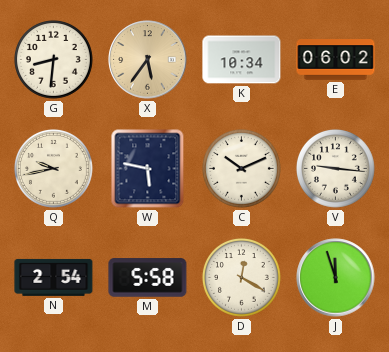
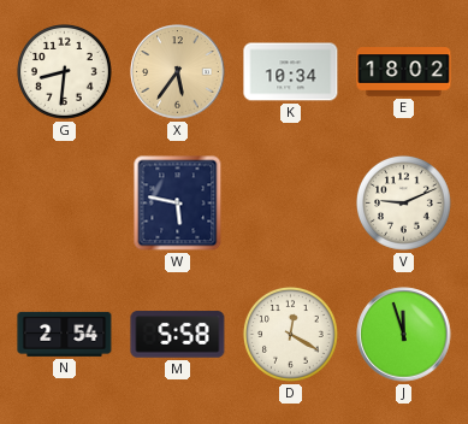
E: 06:02 -> 18:02 (404, 72)
Q: 9:43 -> none (53, 169)
C: 10:11 -> none (241, 169)
V: 9:16 -> 9:11 (403, 204)
